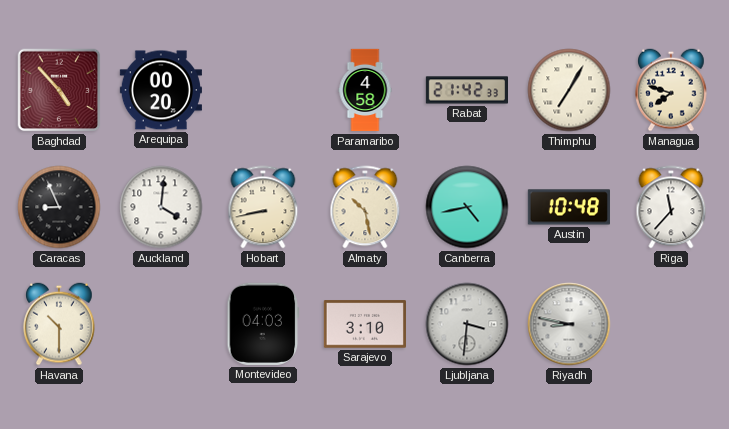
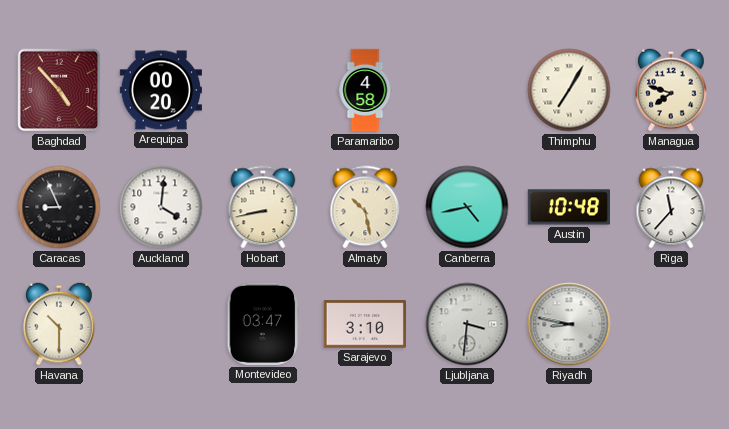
Rabat: 21:42 -> none (466, 90)
Montevideo: 04:03 -> 03:47 (263, 324)
